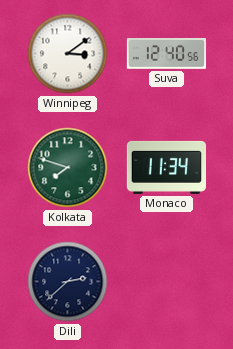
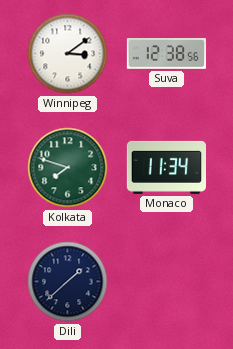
Suva: 12:40 -> 12:38 (166, 54)
Dili: 2:38 -> 1:38 (68, 282)
